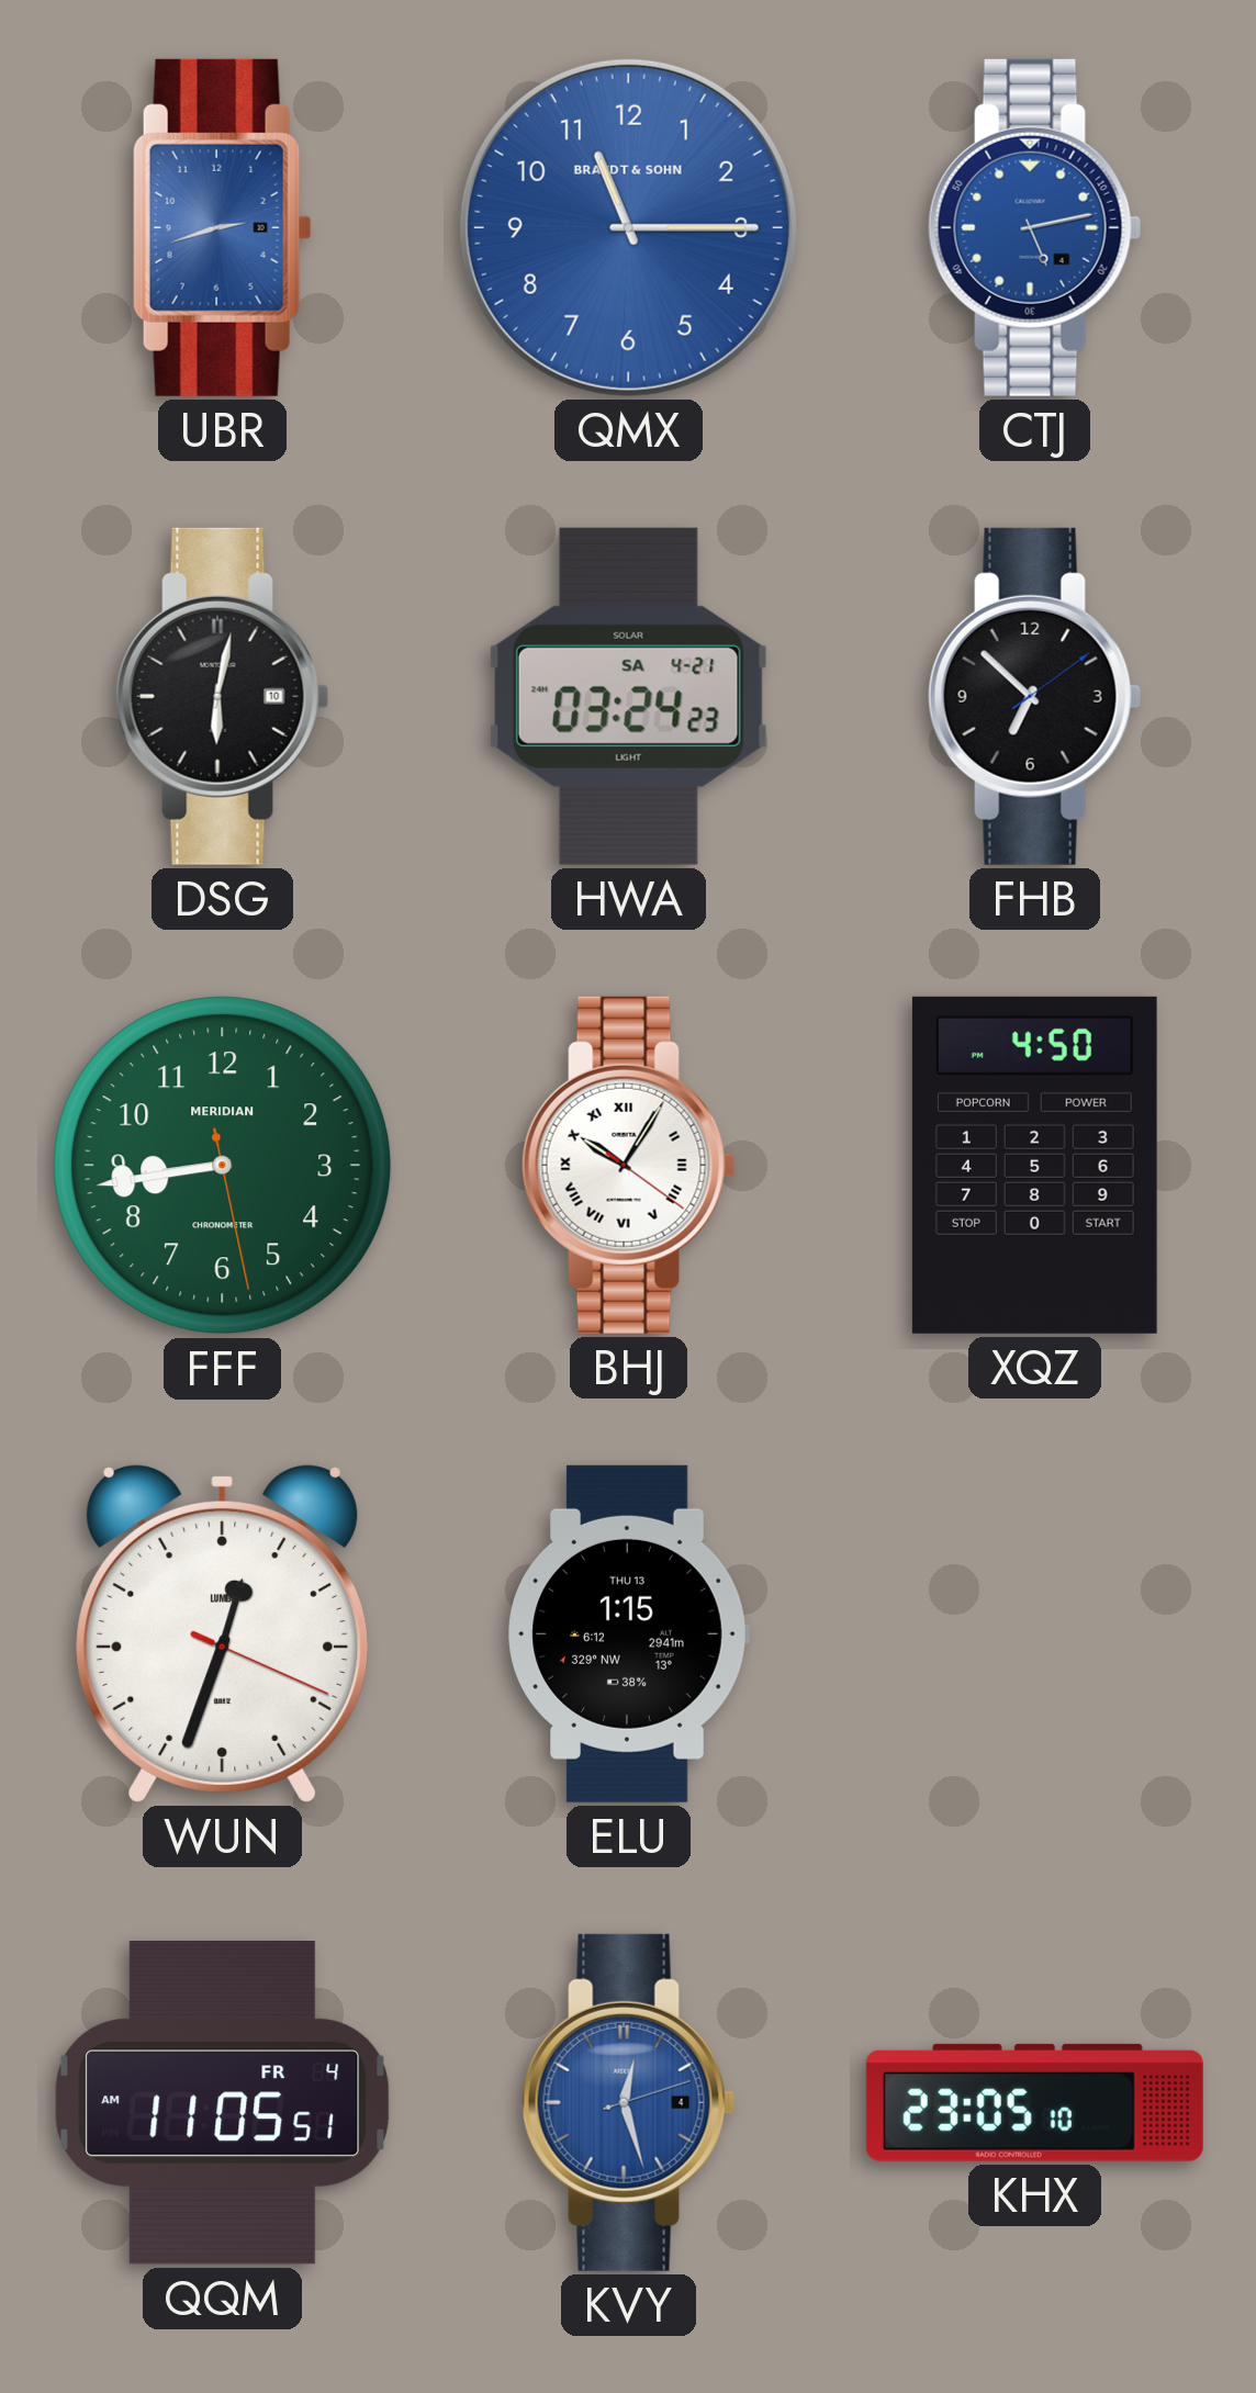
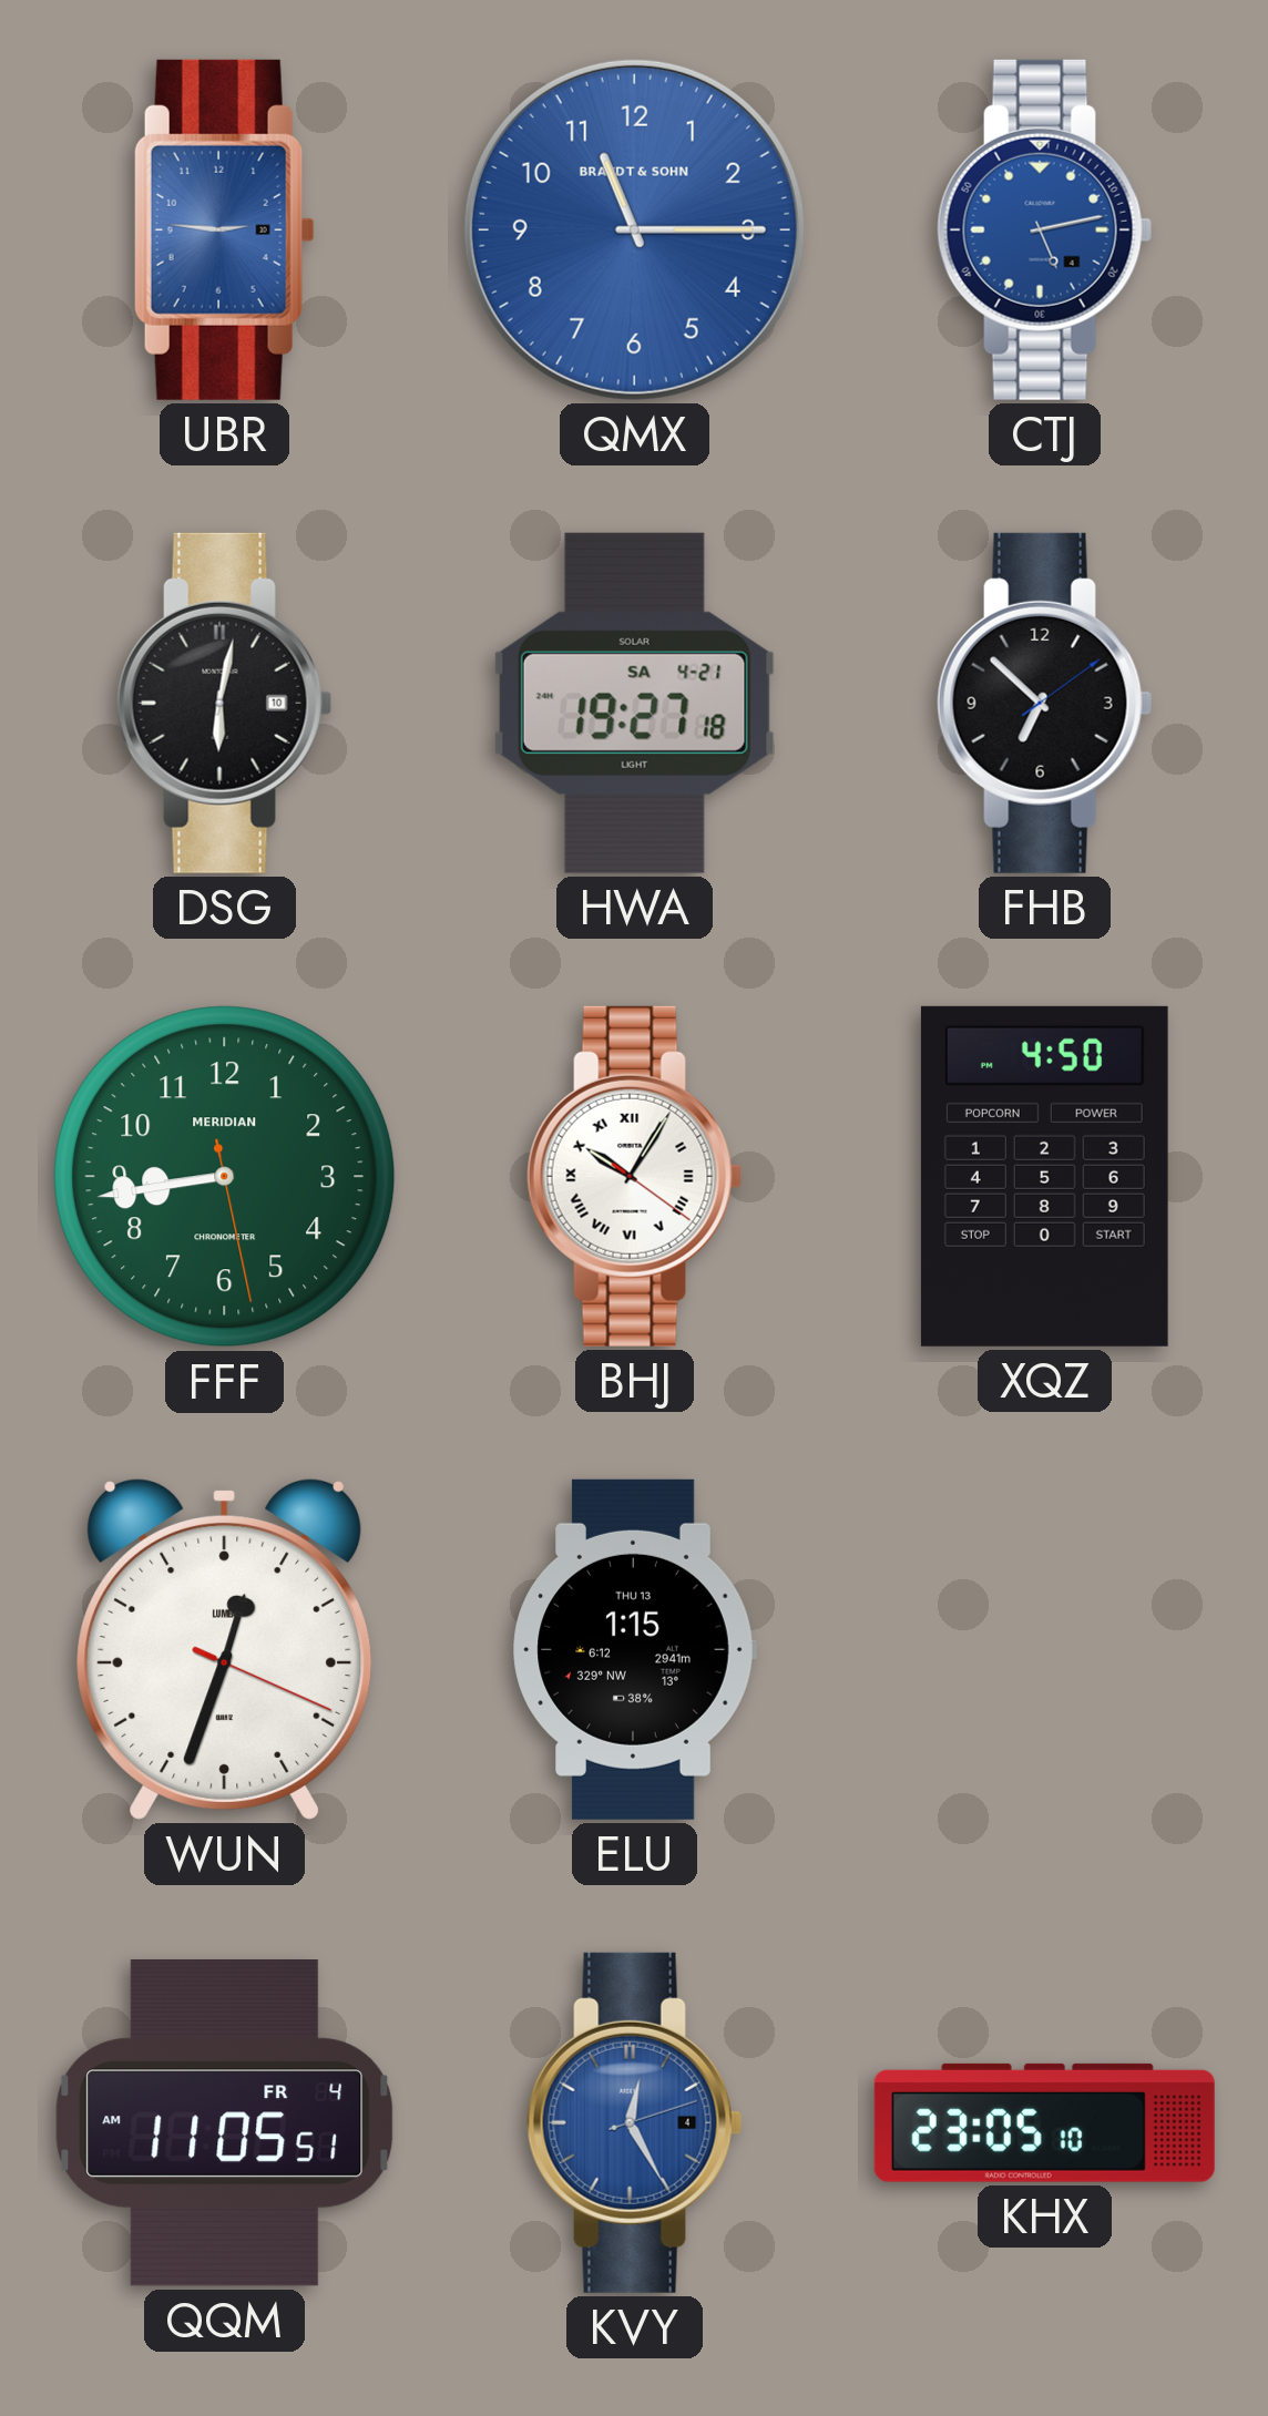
UBR: 2:42 -> 2:46 (224, 229)
HWA: 03:24 -> 19:27 (634, 703)
KVY: 12:27 -> 12:25 (635, 2122)
